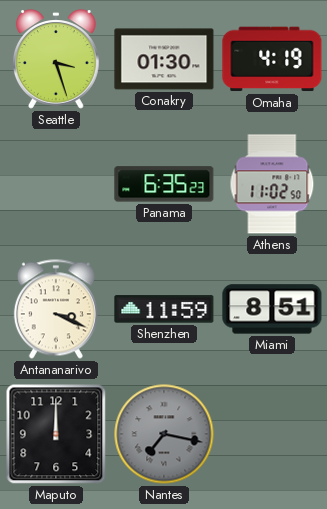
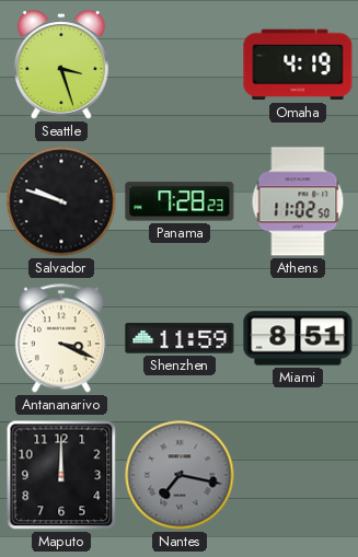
Conakry: 01:30 -> none (164, 59)
Salvador: none -> 9:48 (61, 201)
Panama: 6:35 -> 7:28 (180, 201)
